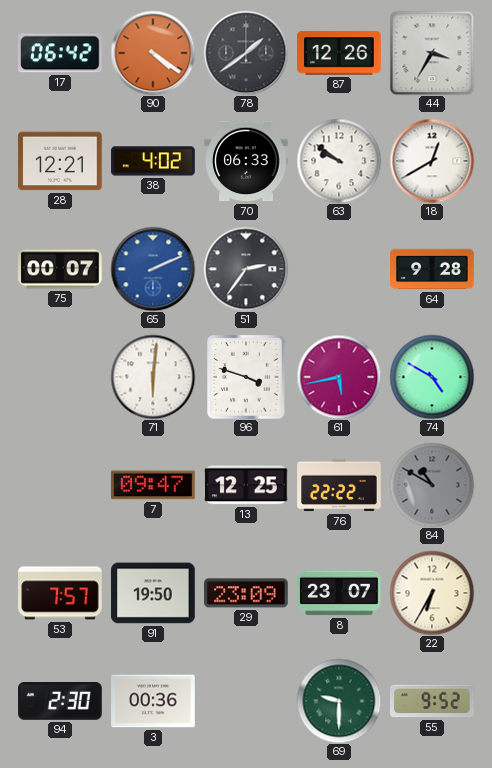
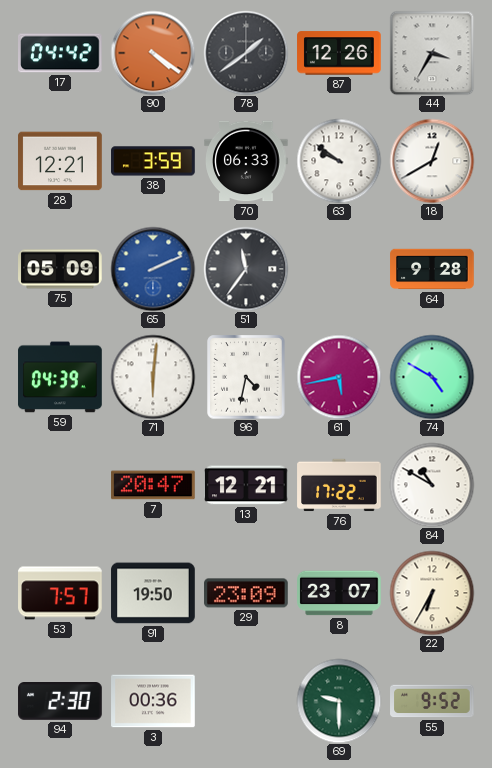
17: 06:42 -> 04:42 (61, 53)
38: 4:02 -> 3:59 (153, 161)
75: 00:07 -> 05:09 (60, 269)
51: 2:36 -> 11:36 (246, 269)
59: none -> 04:39 (60, 377)
96: 3:48 -> 4:32 (246, 377)
7: 09:47 -> 20:47 (153, 485)
13: 12:25 -> 12:21 (246, 485)
76: 22:22 -> 17:22 (339, 485)
84 dial: grey -> white (432, 485)
